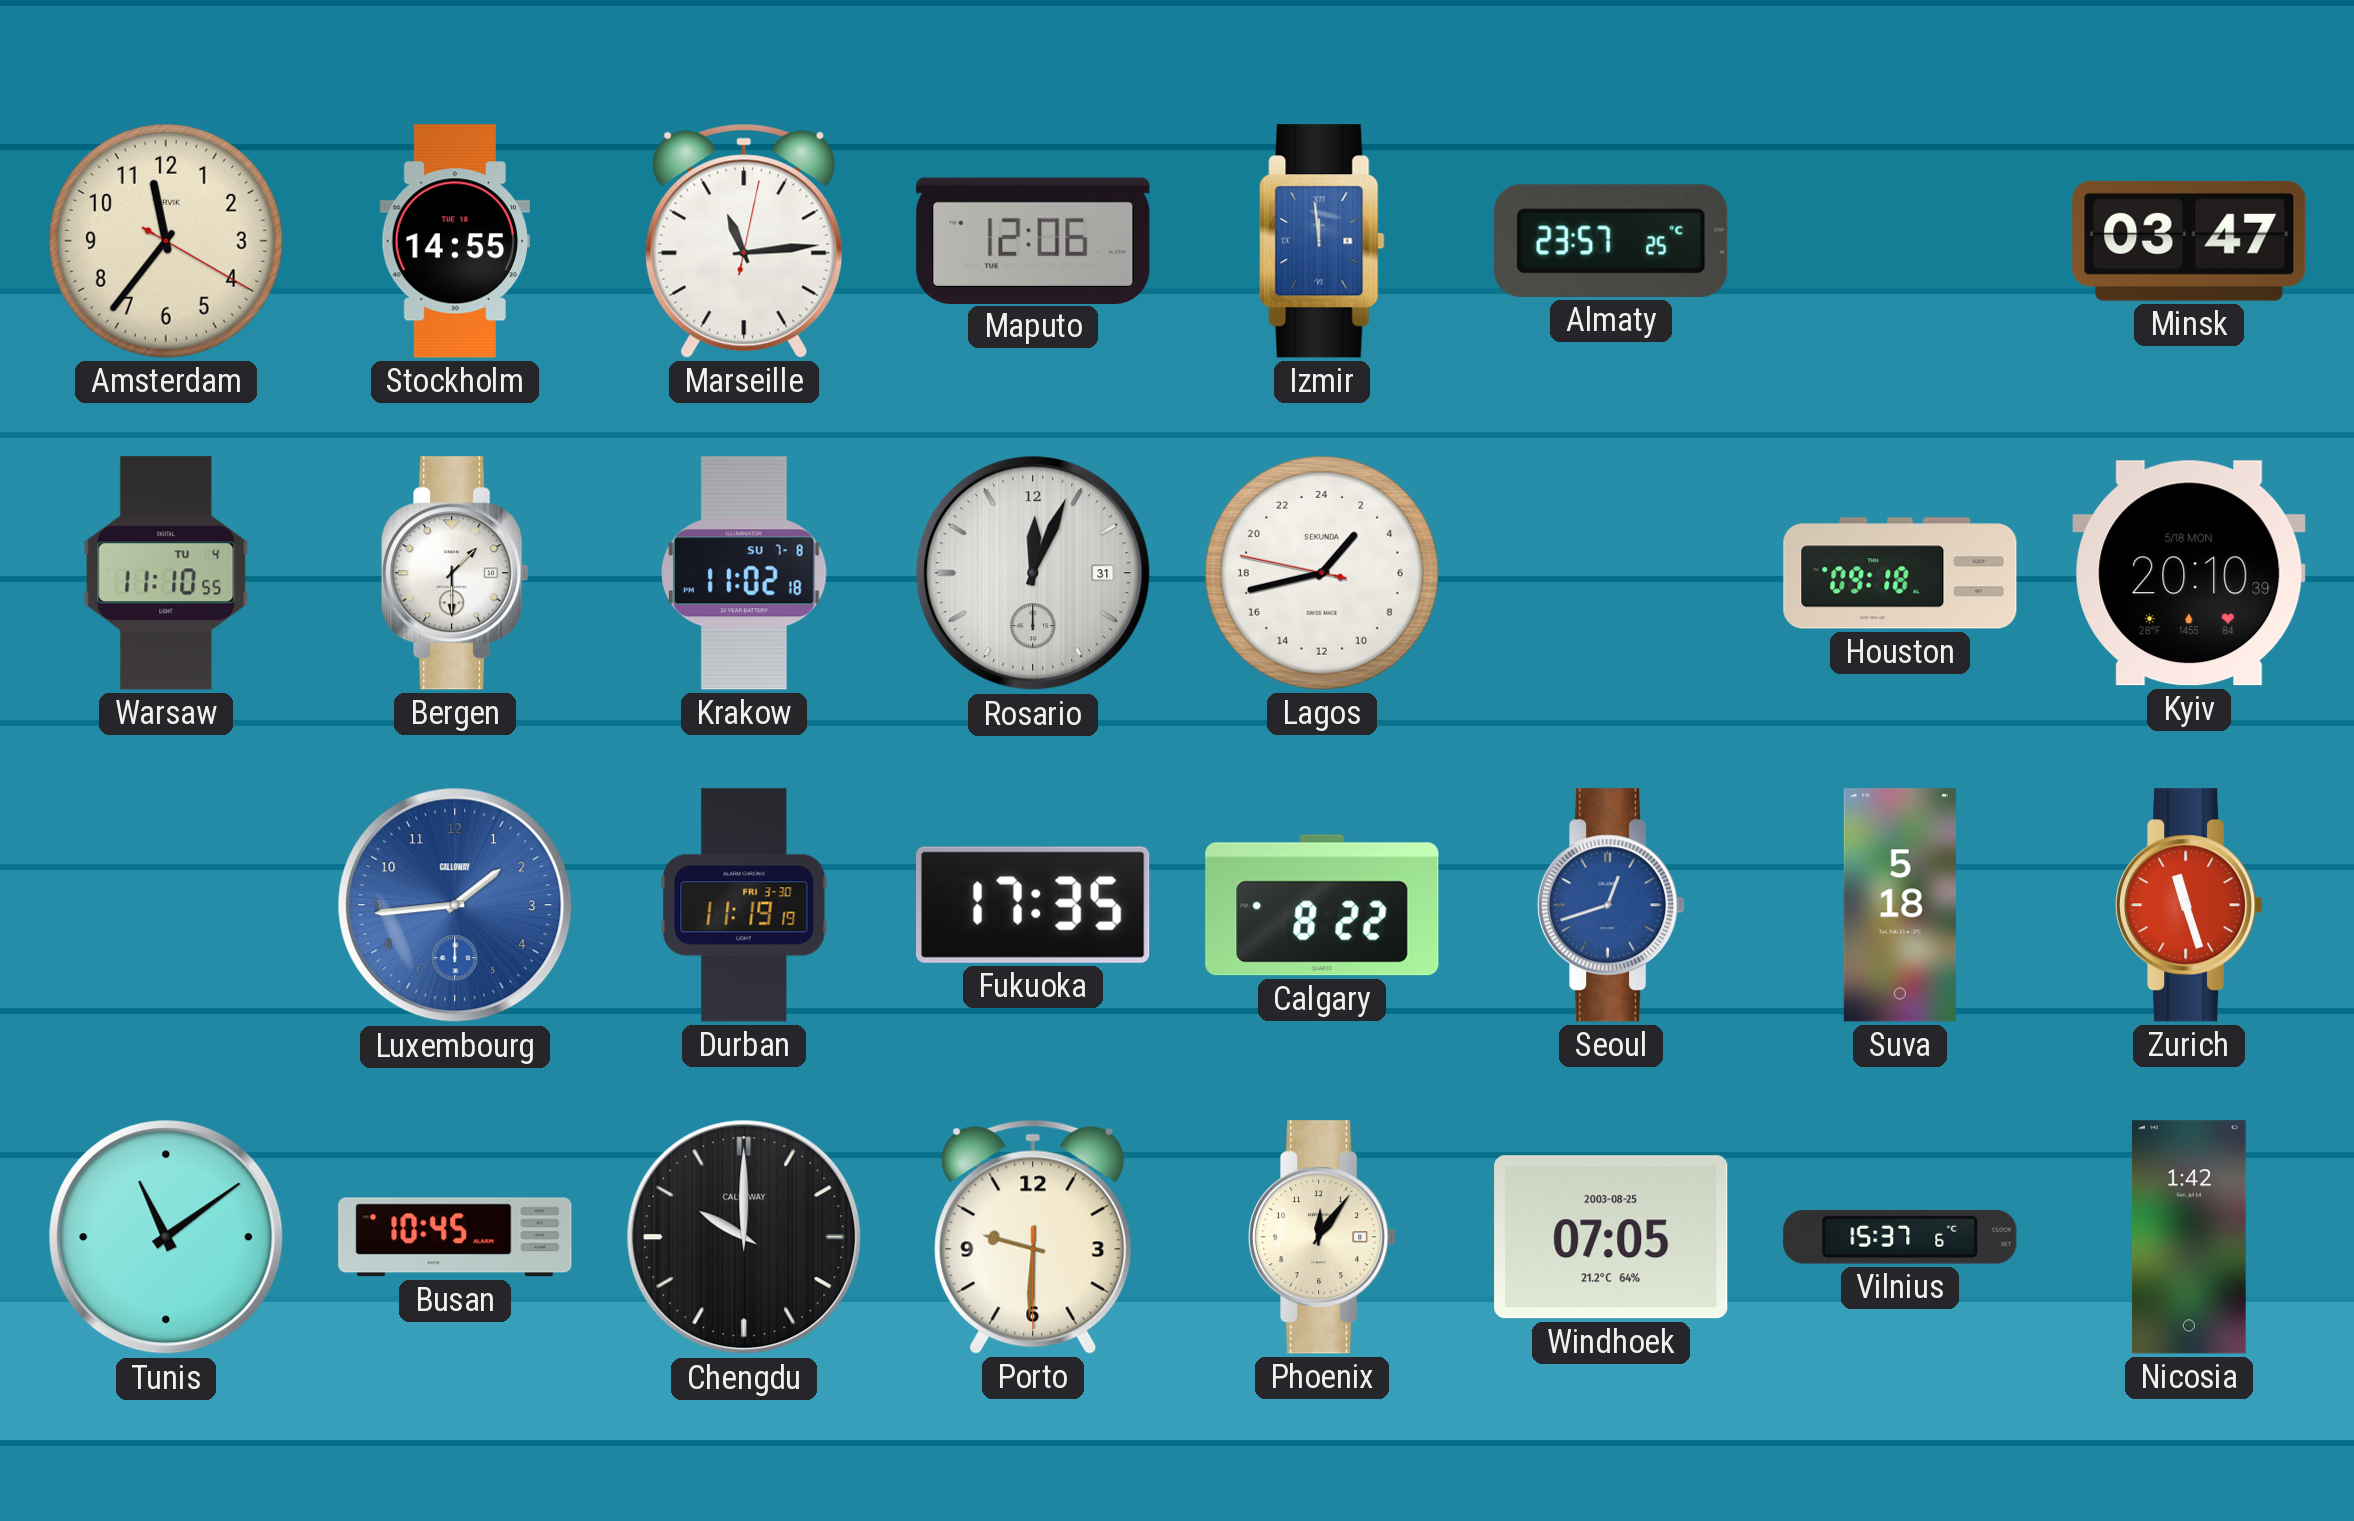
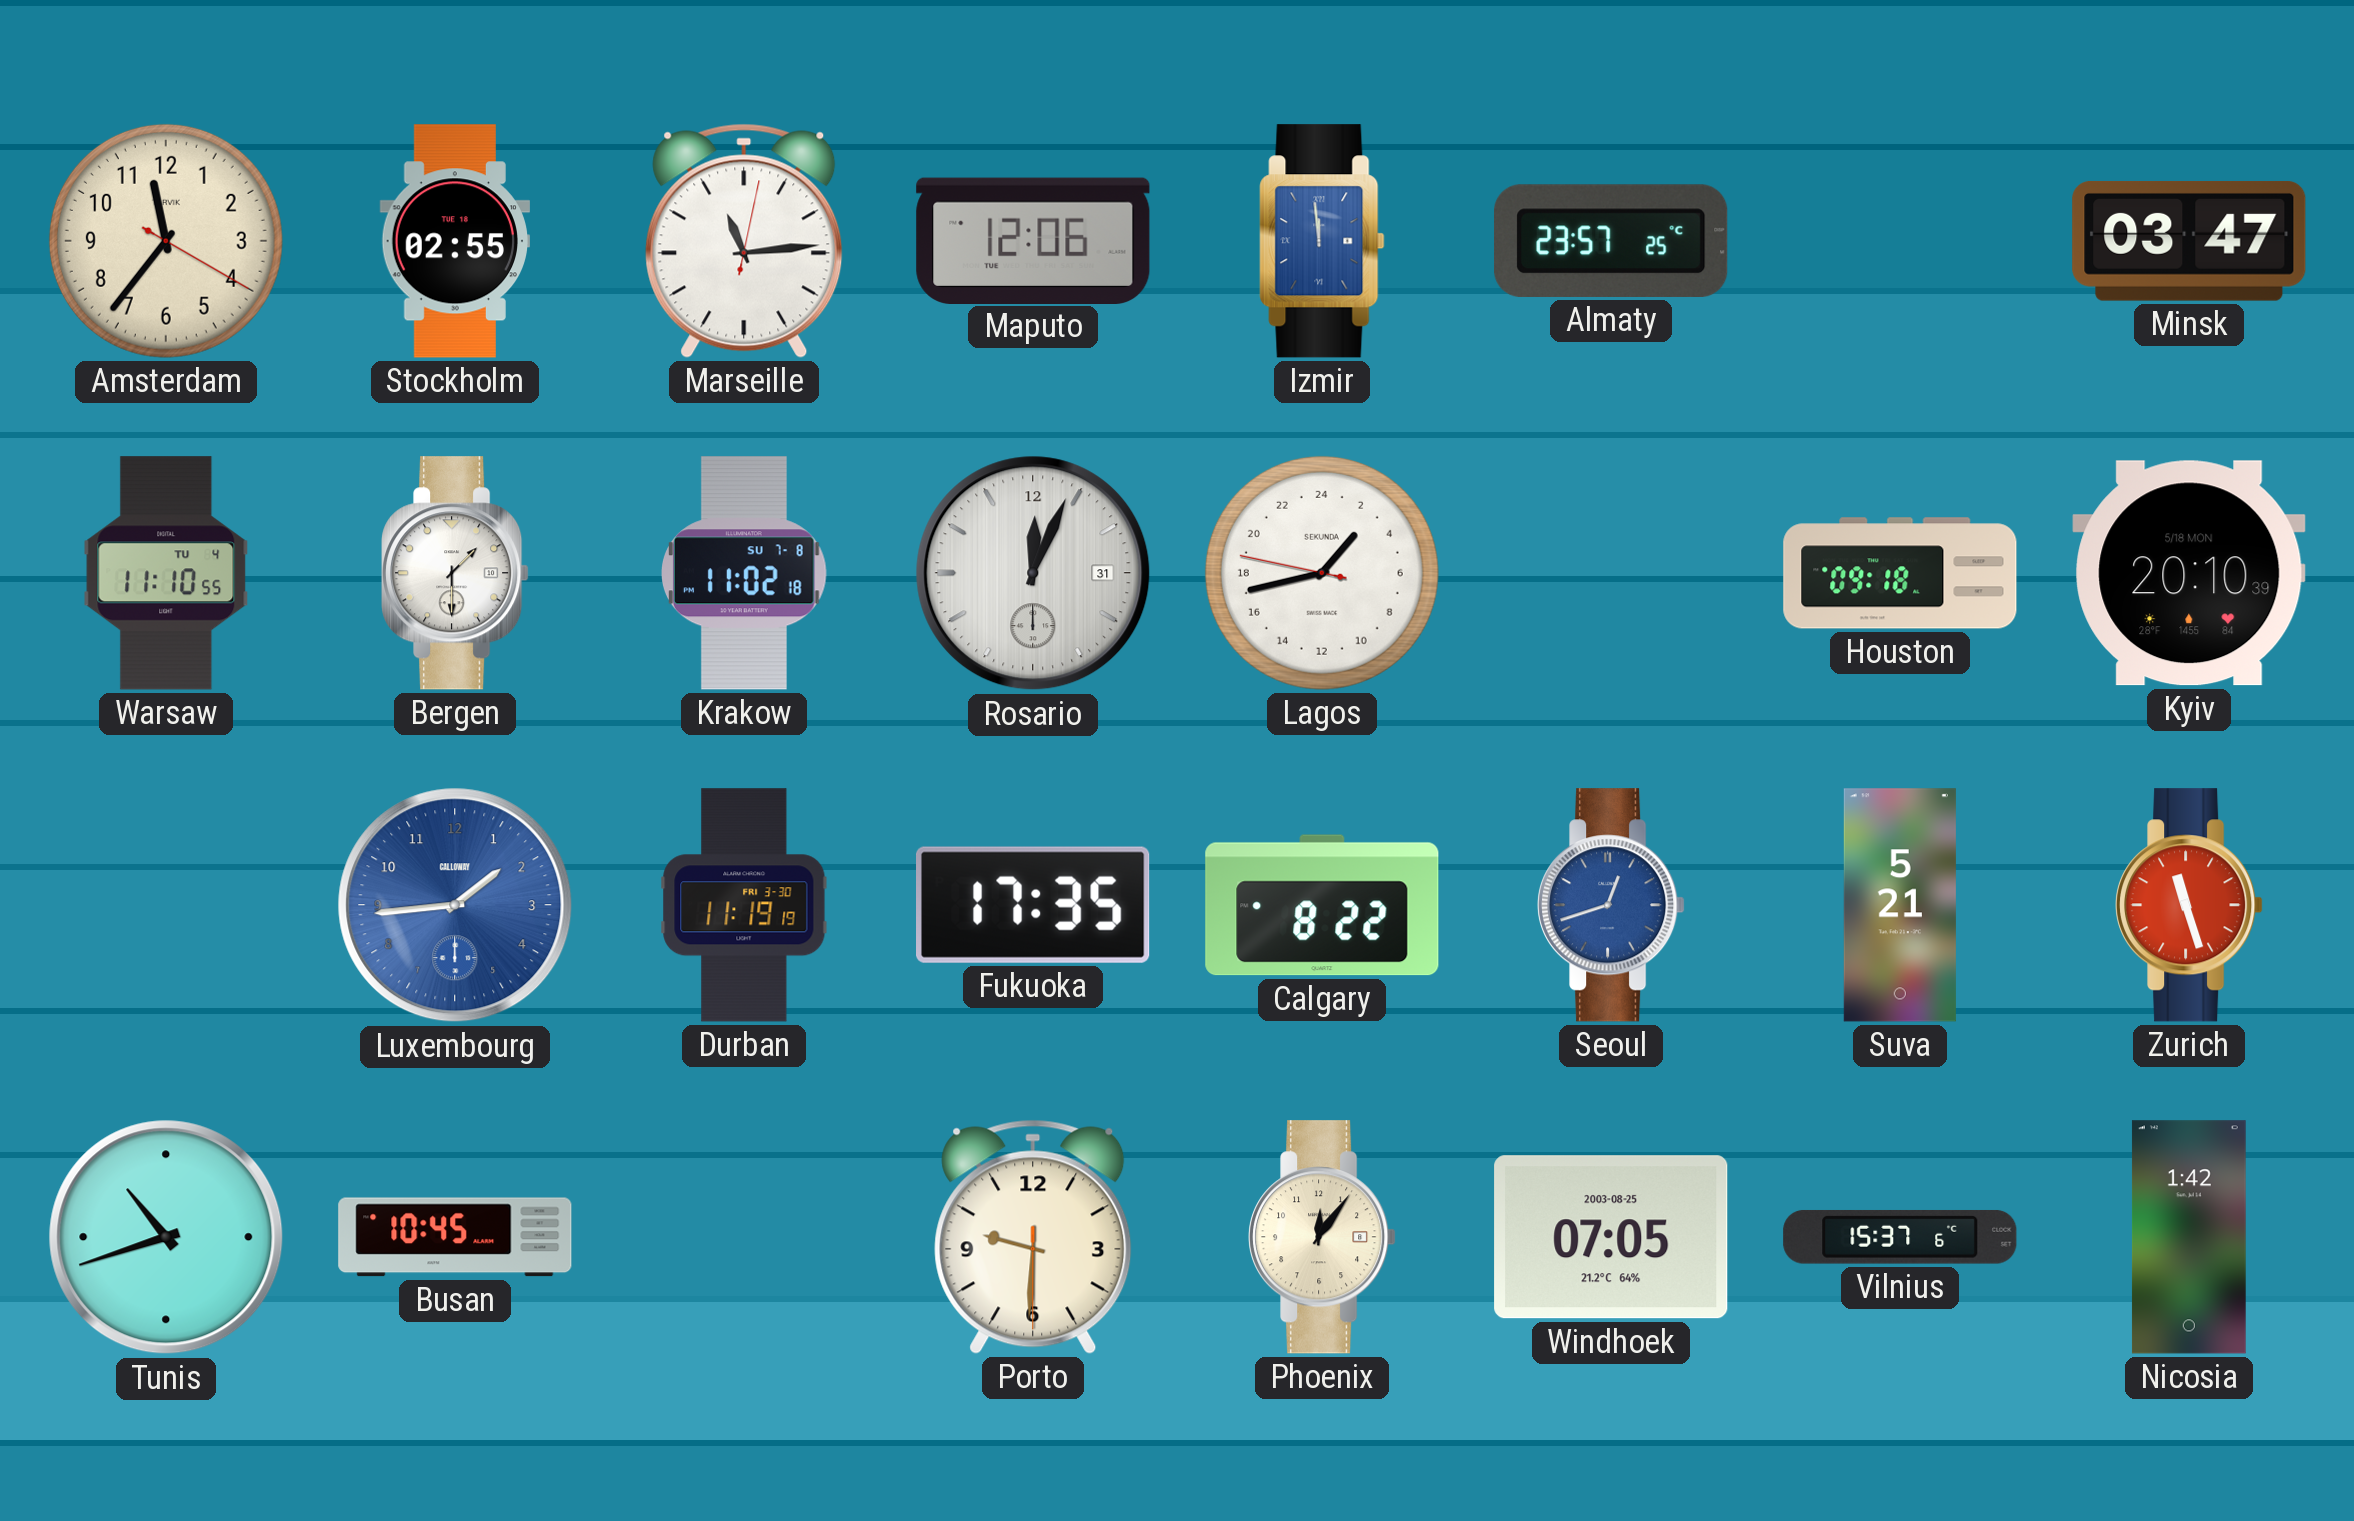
Stockholm: 14:55 -> 02:55 (454, 241)
Suva: 5:18 -> 5:21 (1900, 905)
Tunis: 11:09 -> 10:42 (166, 1237)
Chengdu: 10:00 -> none (744, 1237)
